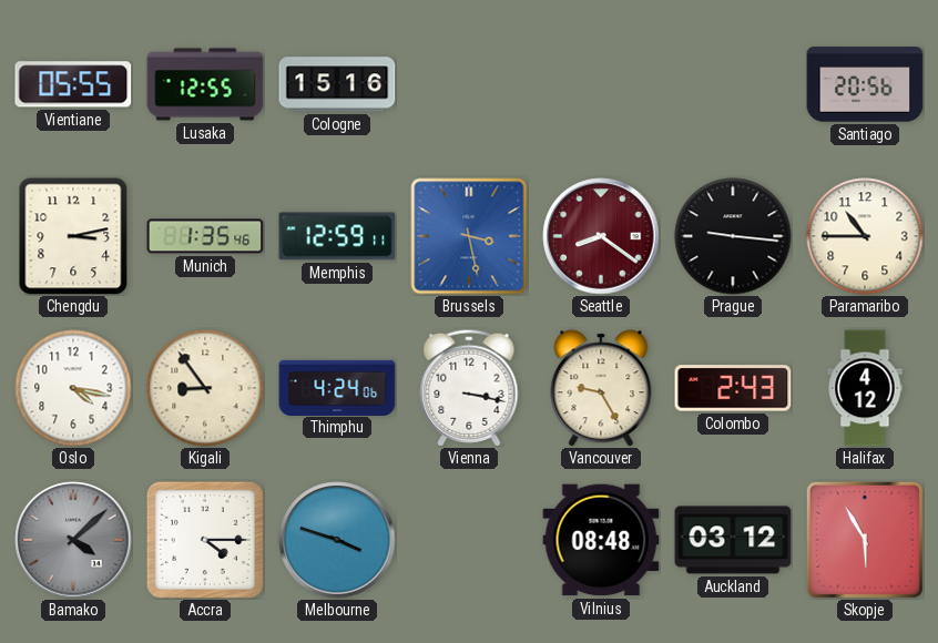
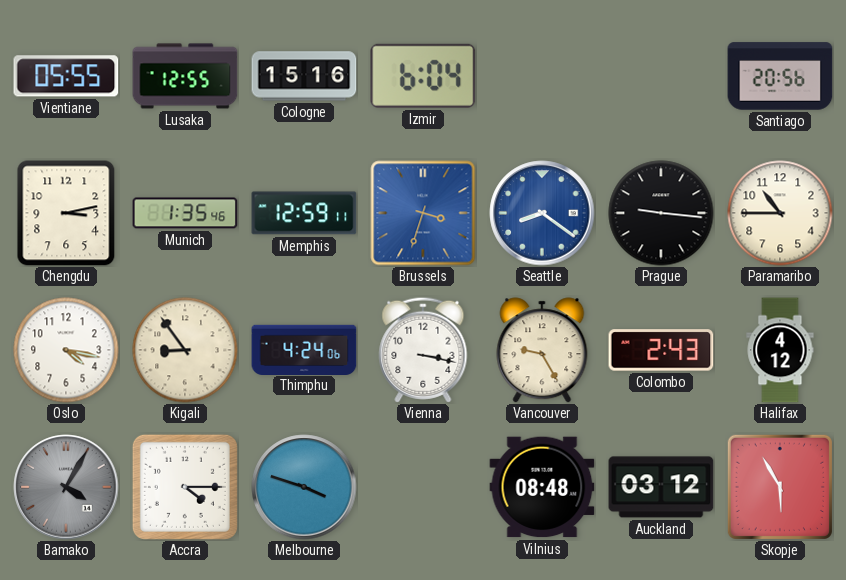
Izmir: none -> 6:04 (423, 76)
Brussels: 3:28 -> 3:33 (423, 213)
Seattle dial: burgundy -> blue (542, 213)
Bamako: 4:08 -> 4:05 (66, 487)
